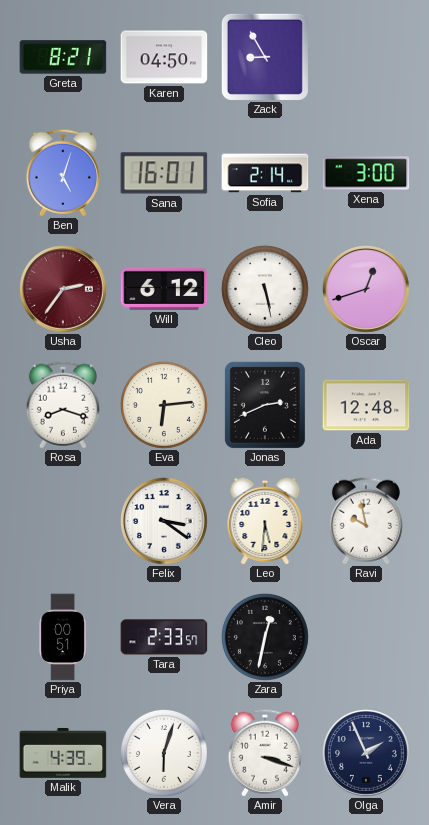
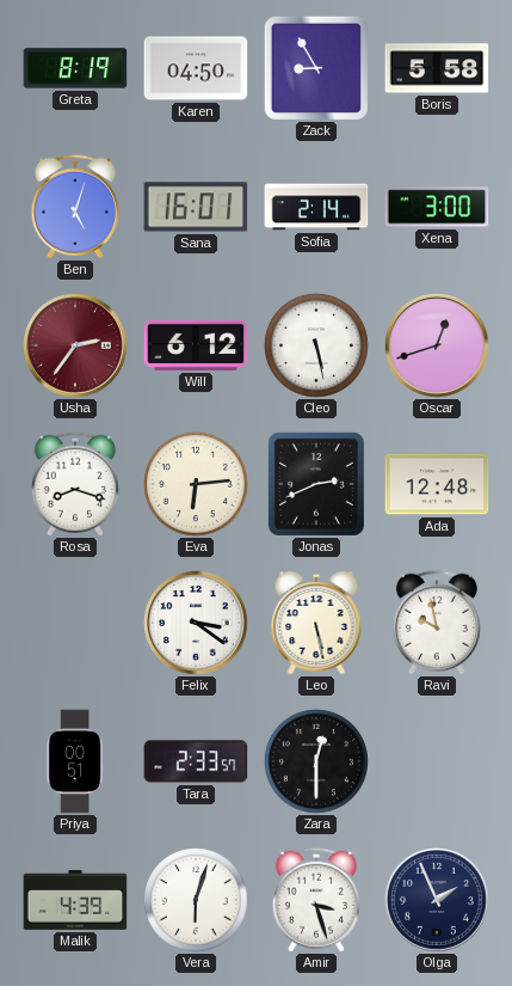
Greta: 8:21 -> 8:19 (75, 68)
Boris: none -> 5:58 (437, 68)
Leo: 5:31 -> 5:28 (316, 623)
Zara: 12:32 -> 12:30 (316, 761)
Amir: 3:18 -> 3:27 (316, 900)
